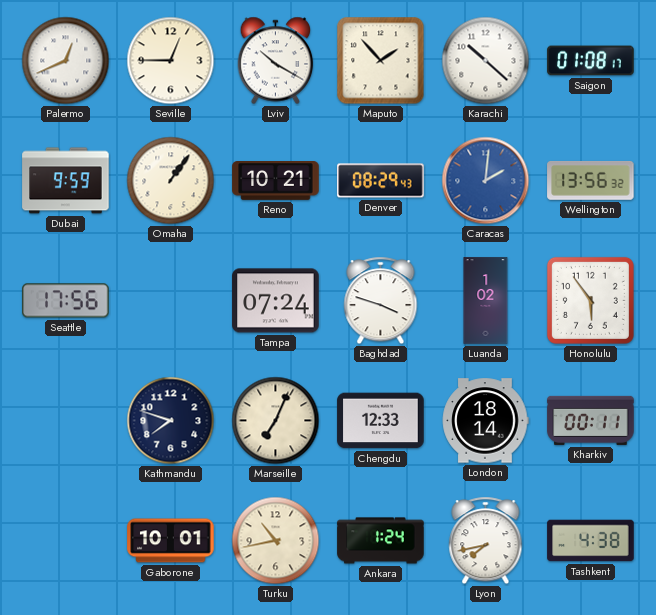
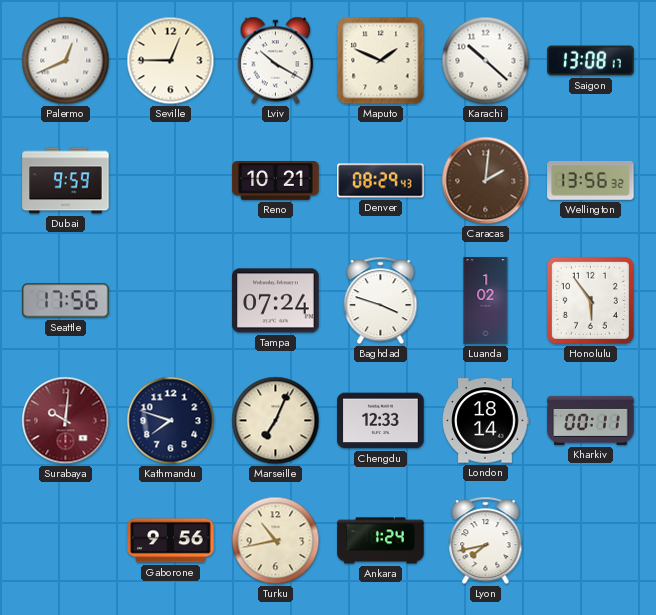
Maputo: 1:53 -> 1:49 (381, 61)
Saigon: 01:08 -> 13:08 (591, 61)
Omaha: 1:06 -> none (171, 181)
Caracas dial: blue -> brown (486, 181)
Surabaya: none -> 10:01 (66, 421)
Gaborone: 10:01 -> 9:56 (171, 541)
Tashkent: 4:38 -> none (591, 541)
